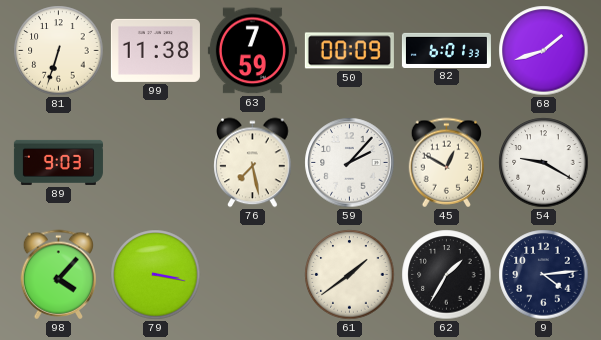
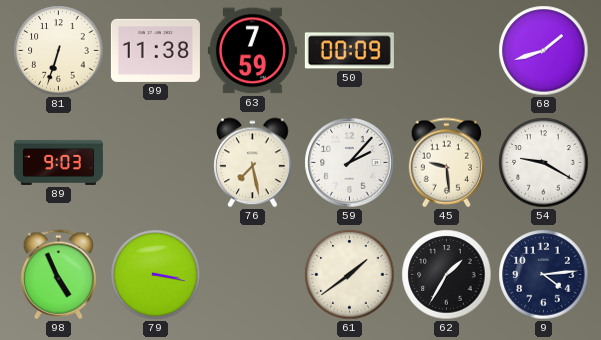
82: 6:01 -> none (446, 50)
45: 12:50 -> 9:29 (446, 163)
98: 4:07 -> 4:56 (58, 275)
